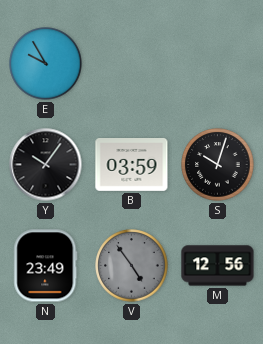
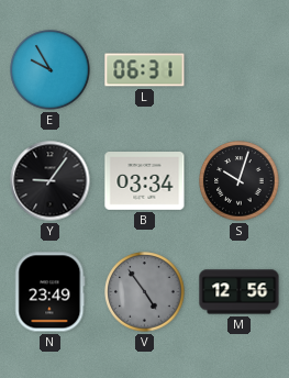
L: none -> 06:31 (145, 70)
Y: 10:06 -> 9:06 (51, 181)
B: 03:59 -> 03:34 (145, 181)
